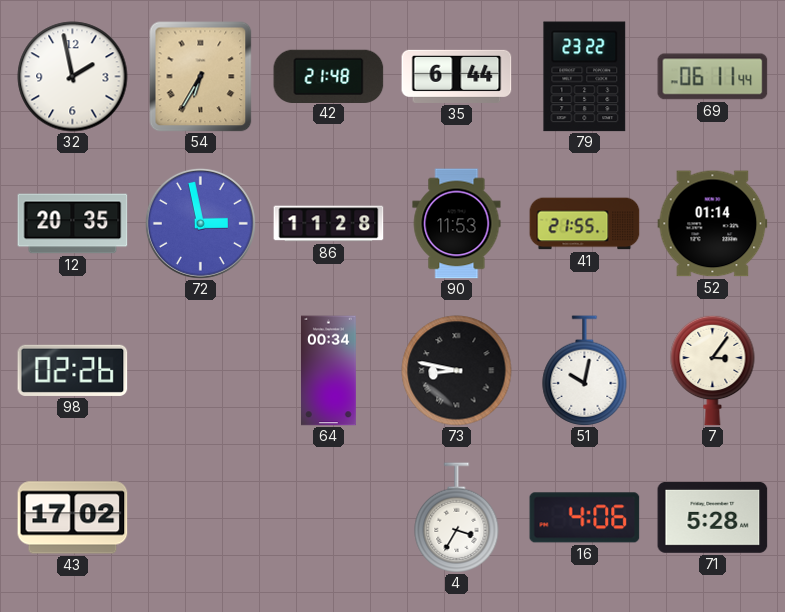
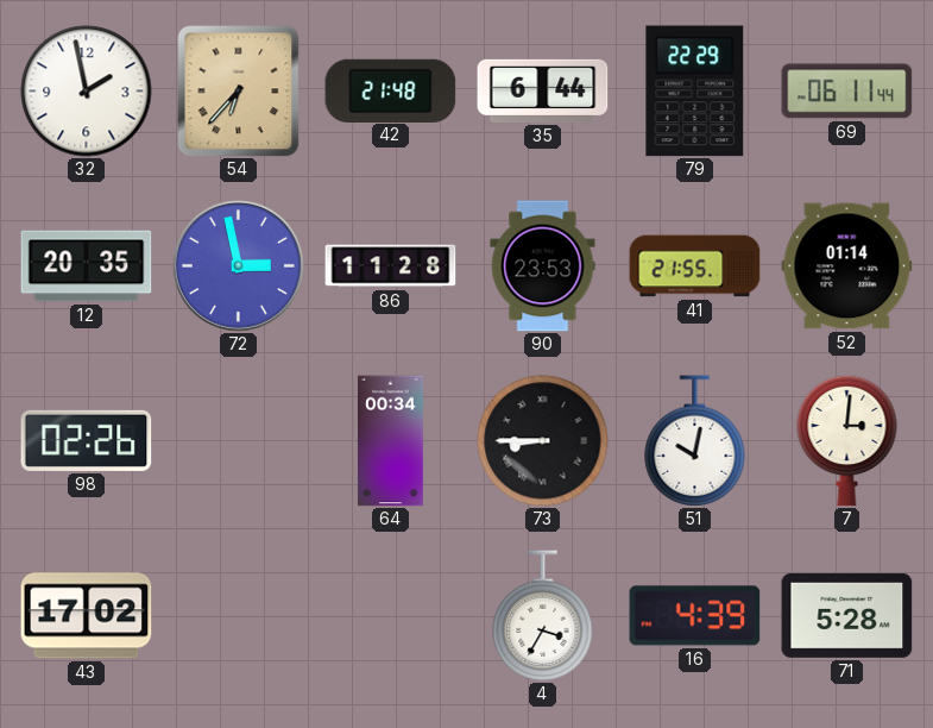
54: 6:35 -> 6:37 (239, 92)
79: 23:22 -> 22:29 (695, 92)
90: 11:53 -> 23:53 (543, 266)
73: 8:47 -> 8:45 (543, 441)
7: 3:06 -> 3:01 (847, 440)
16: 4:06 -> 4:39 (695, 616)
